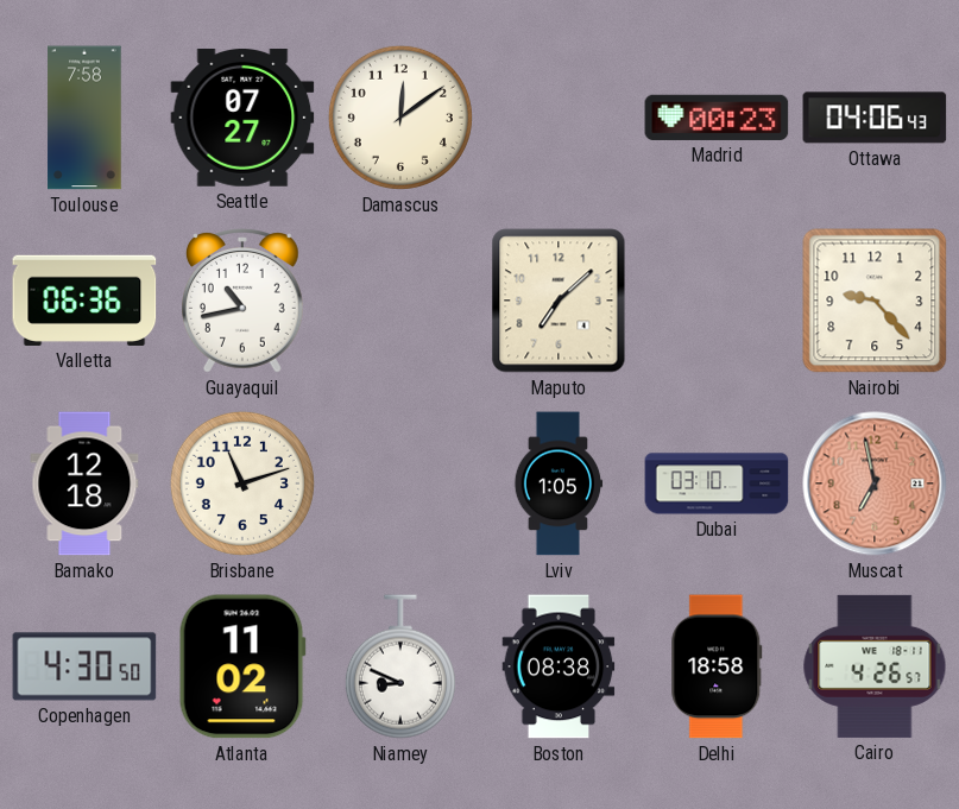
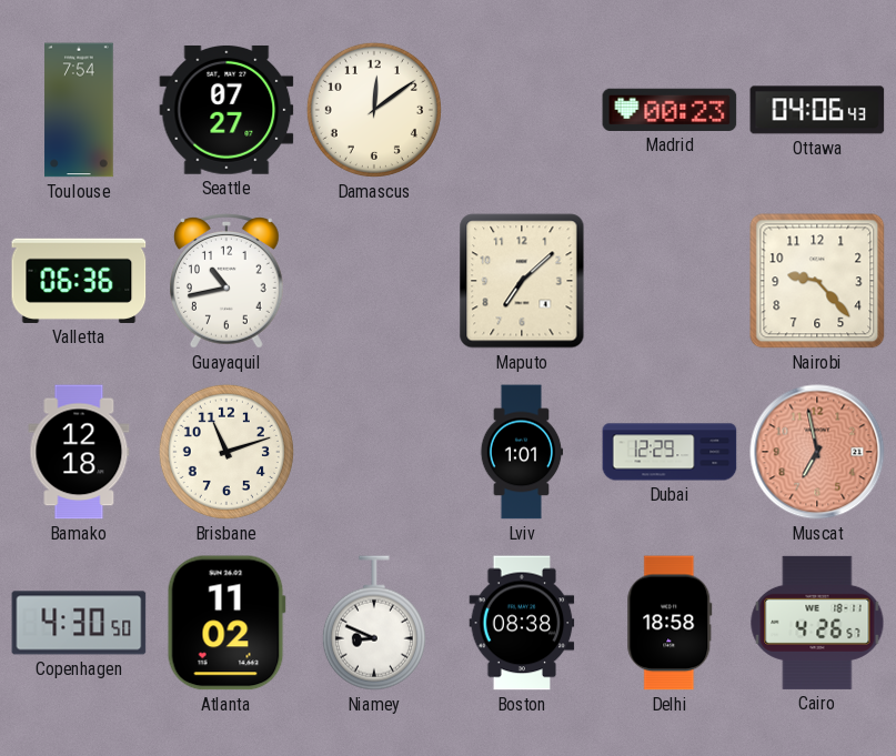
Toulouse: 7:58 -> 7:54 (79, 110)
Lviv: 1:05 -> 1:01 (522, 452)
Dubai: 03:10 -> 12:29 (670, 452)
